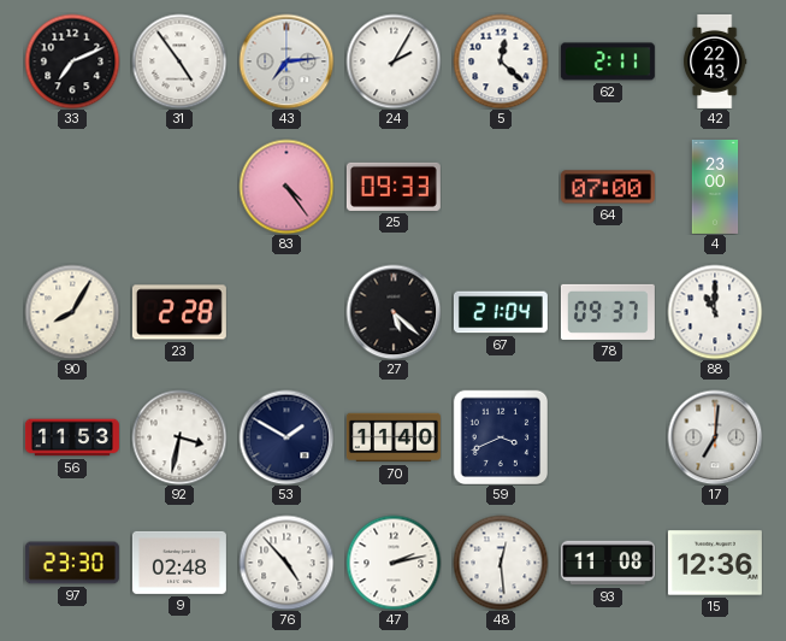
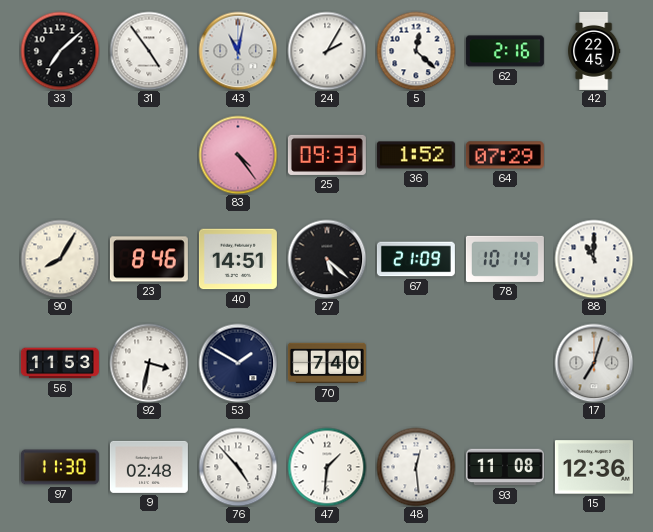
33: 7:11 -> 7:08 (60, 51)
43: 7:14 -> 11:02 (238, 51)
62: 2:11 -> 2:16 (505, 51)
42: 22:43 -> 22:45 (595, 51)
36: none -> 1:52 (416, 155)
64: 07:00 -> 07:29 (505, 155)
4: 23:00 -> none (715, 187)
23: 2:28 -> 8:46 (149, 259)
40: none -> 14:51 (238, 259)
67: 21:04 -> 21:09 (416, 259)
78: 09:37 -> 10:14 (505, 259)
70: 11:40 -> 7:40 (327, 363)
59: 3:41 -> none (501, 437)
17: 7:01 -> 7:03 (594, 363)
97: 23:30 -> 11:30 (60, 467)
47: 2:13 -> 1:31 (327, 467)
